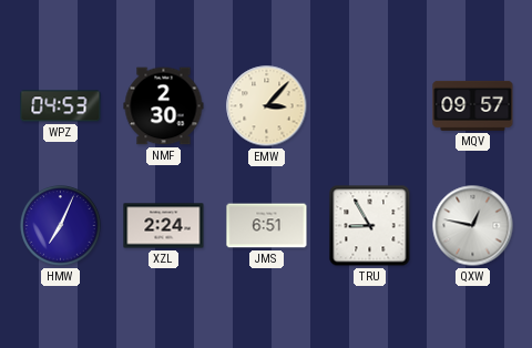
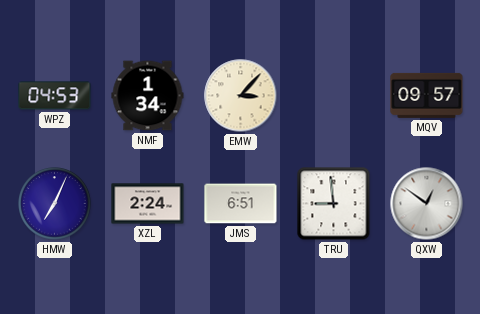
NMF: 2:30 -> 1:34 (148, 96)
TRU: 8:55 -> 8:59 (334, 204)
QXW: 12:47 -> 12:51 (427, 204)
